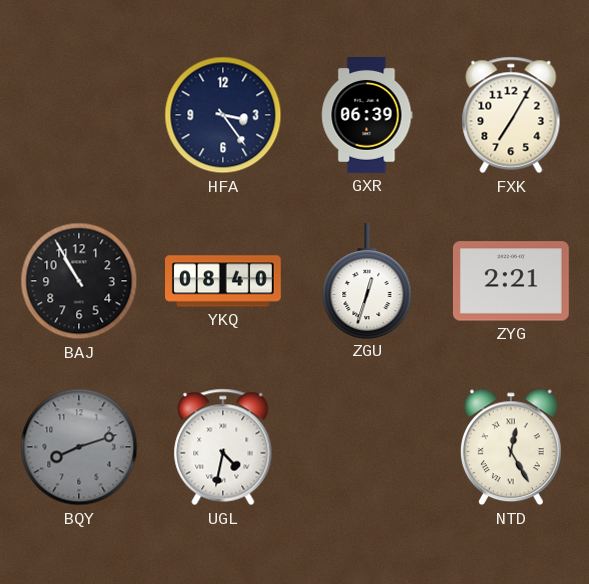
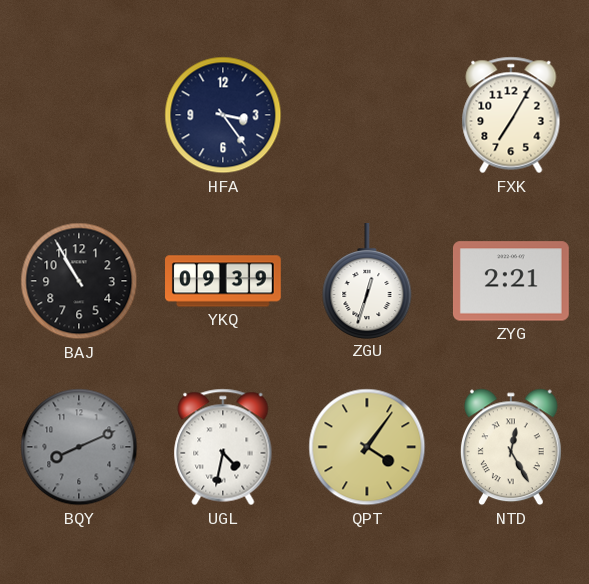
GXR: 06:39 -> none (367, 116)
YKQ: 08:40 -> 09:39 (224, 281)
BQY: 8:12 -> 8:11 (79, 447)
QPT: none -> 4:06 (367, 447)
